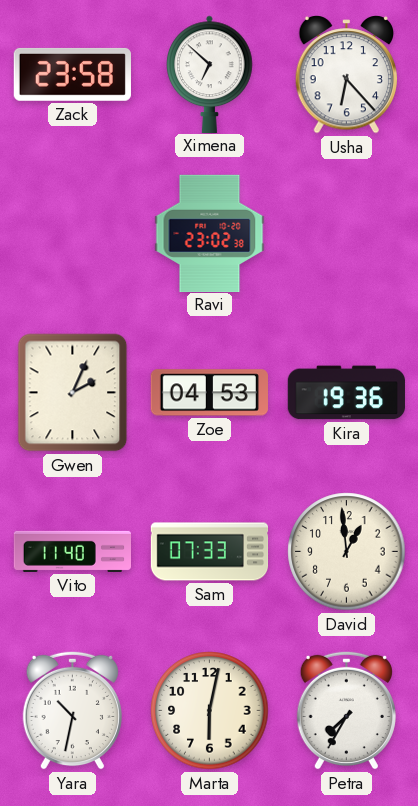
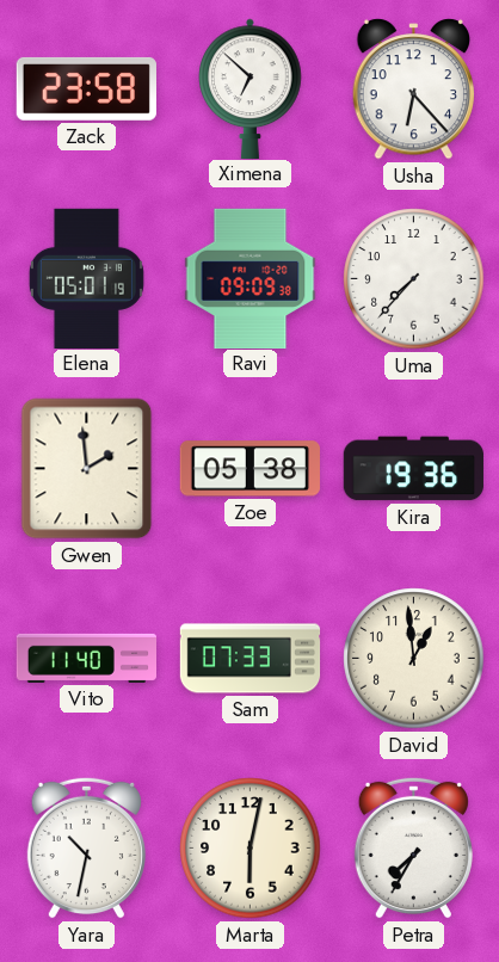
Elena: none -> 05:01 (86, 278)
Ravi: 23:02 -> 09:09 (251, 278)
Uma: none -> 7:37 (414, 279)
Gwen: 2:04 -> 1:59 (87, 469)
Zoe: 04:53 -> 05:38 (249, 469)
